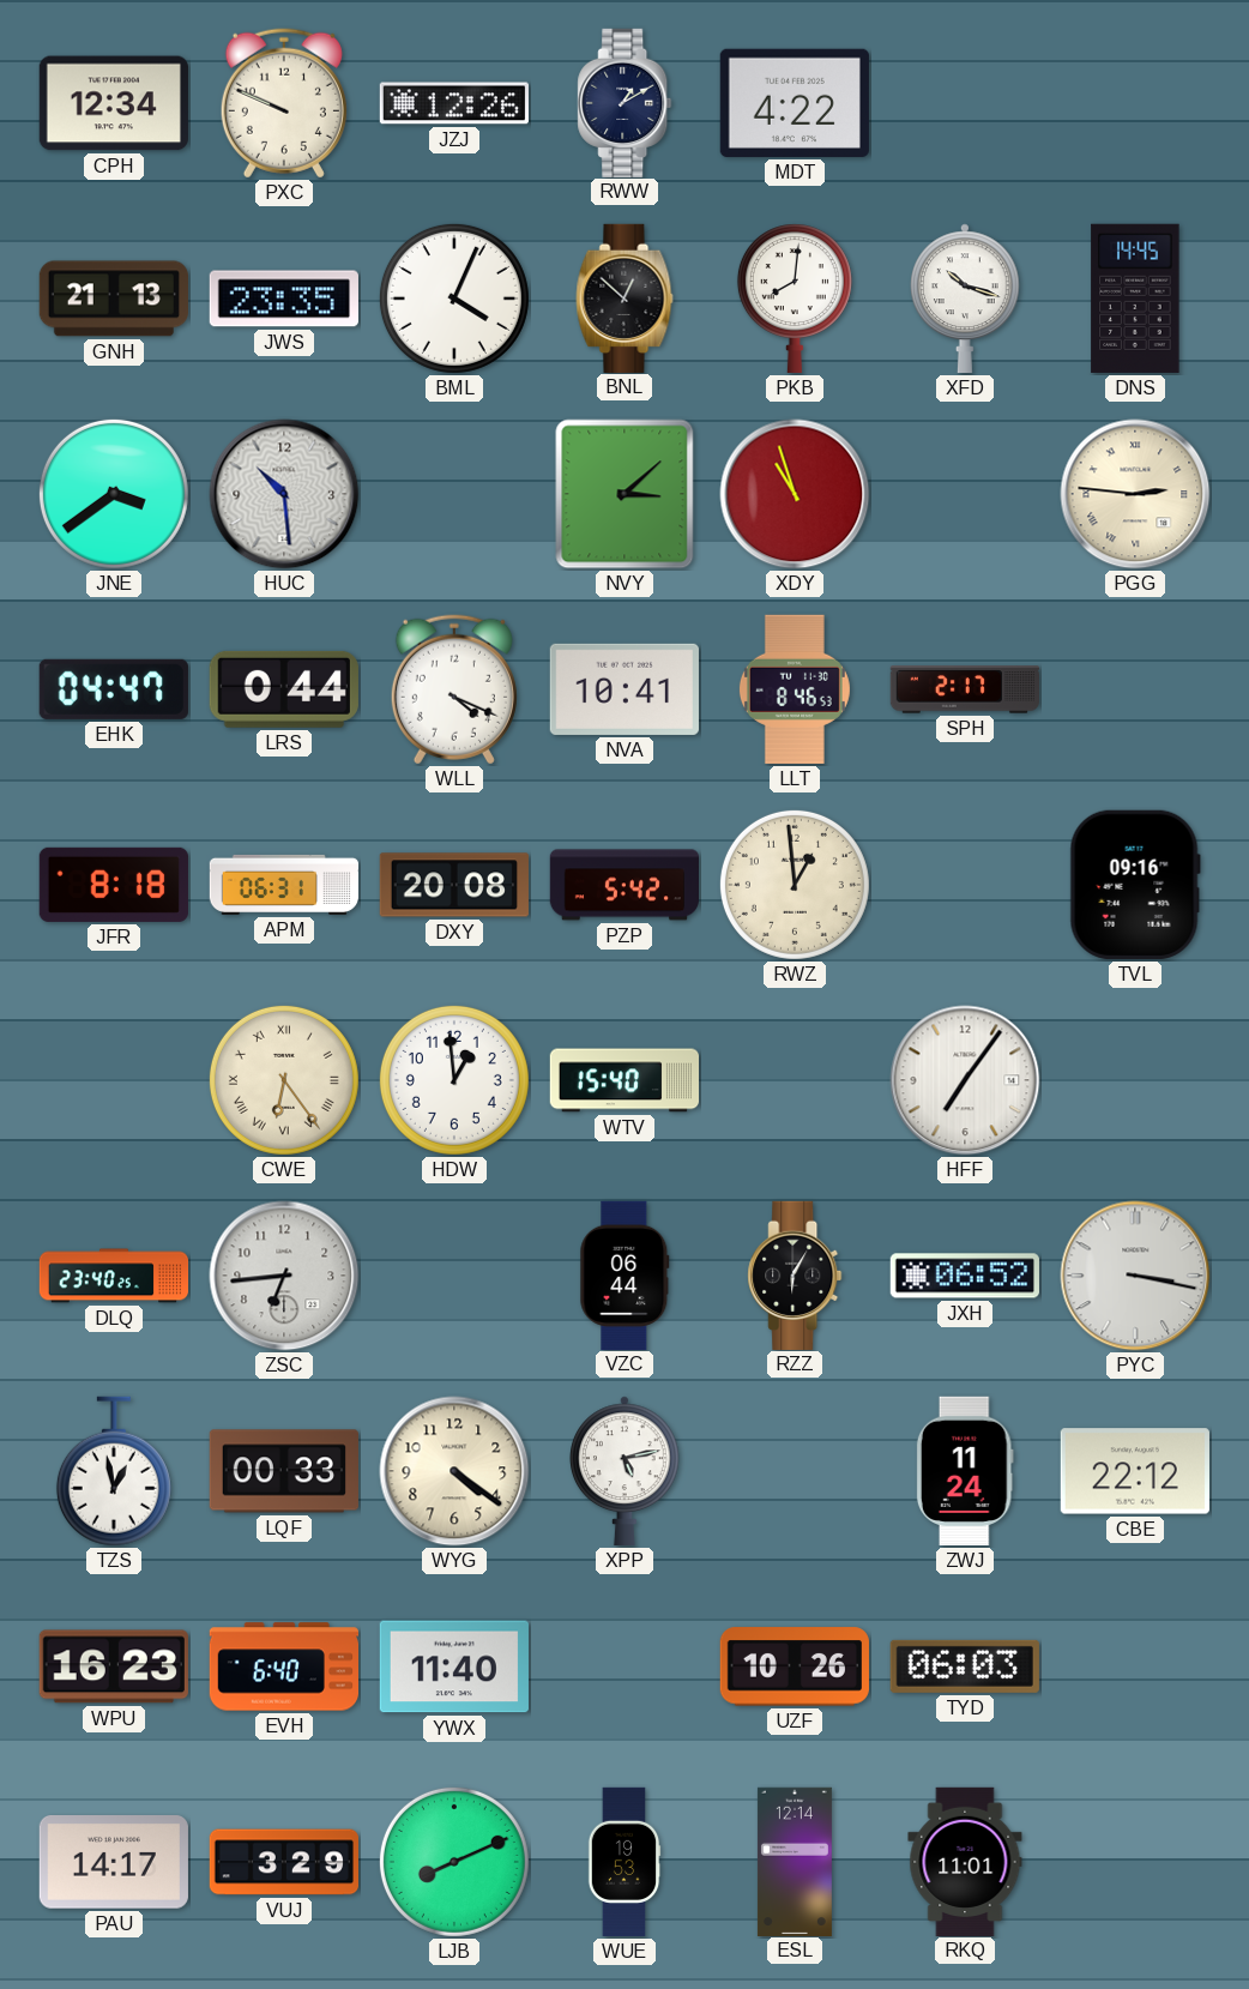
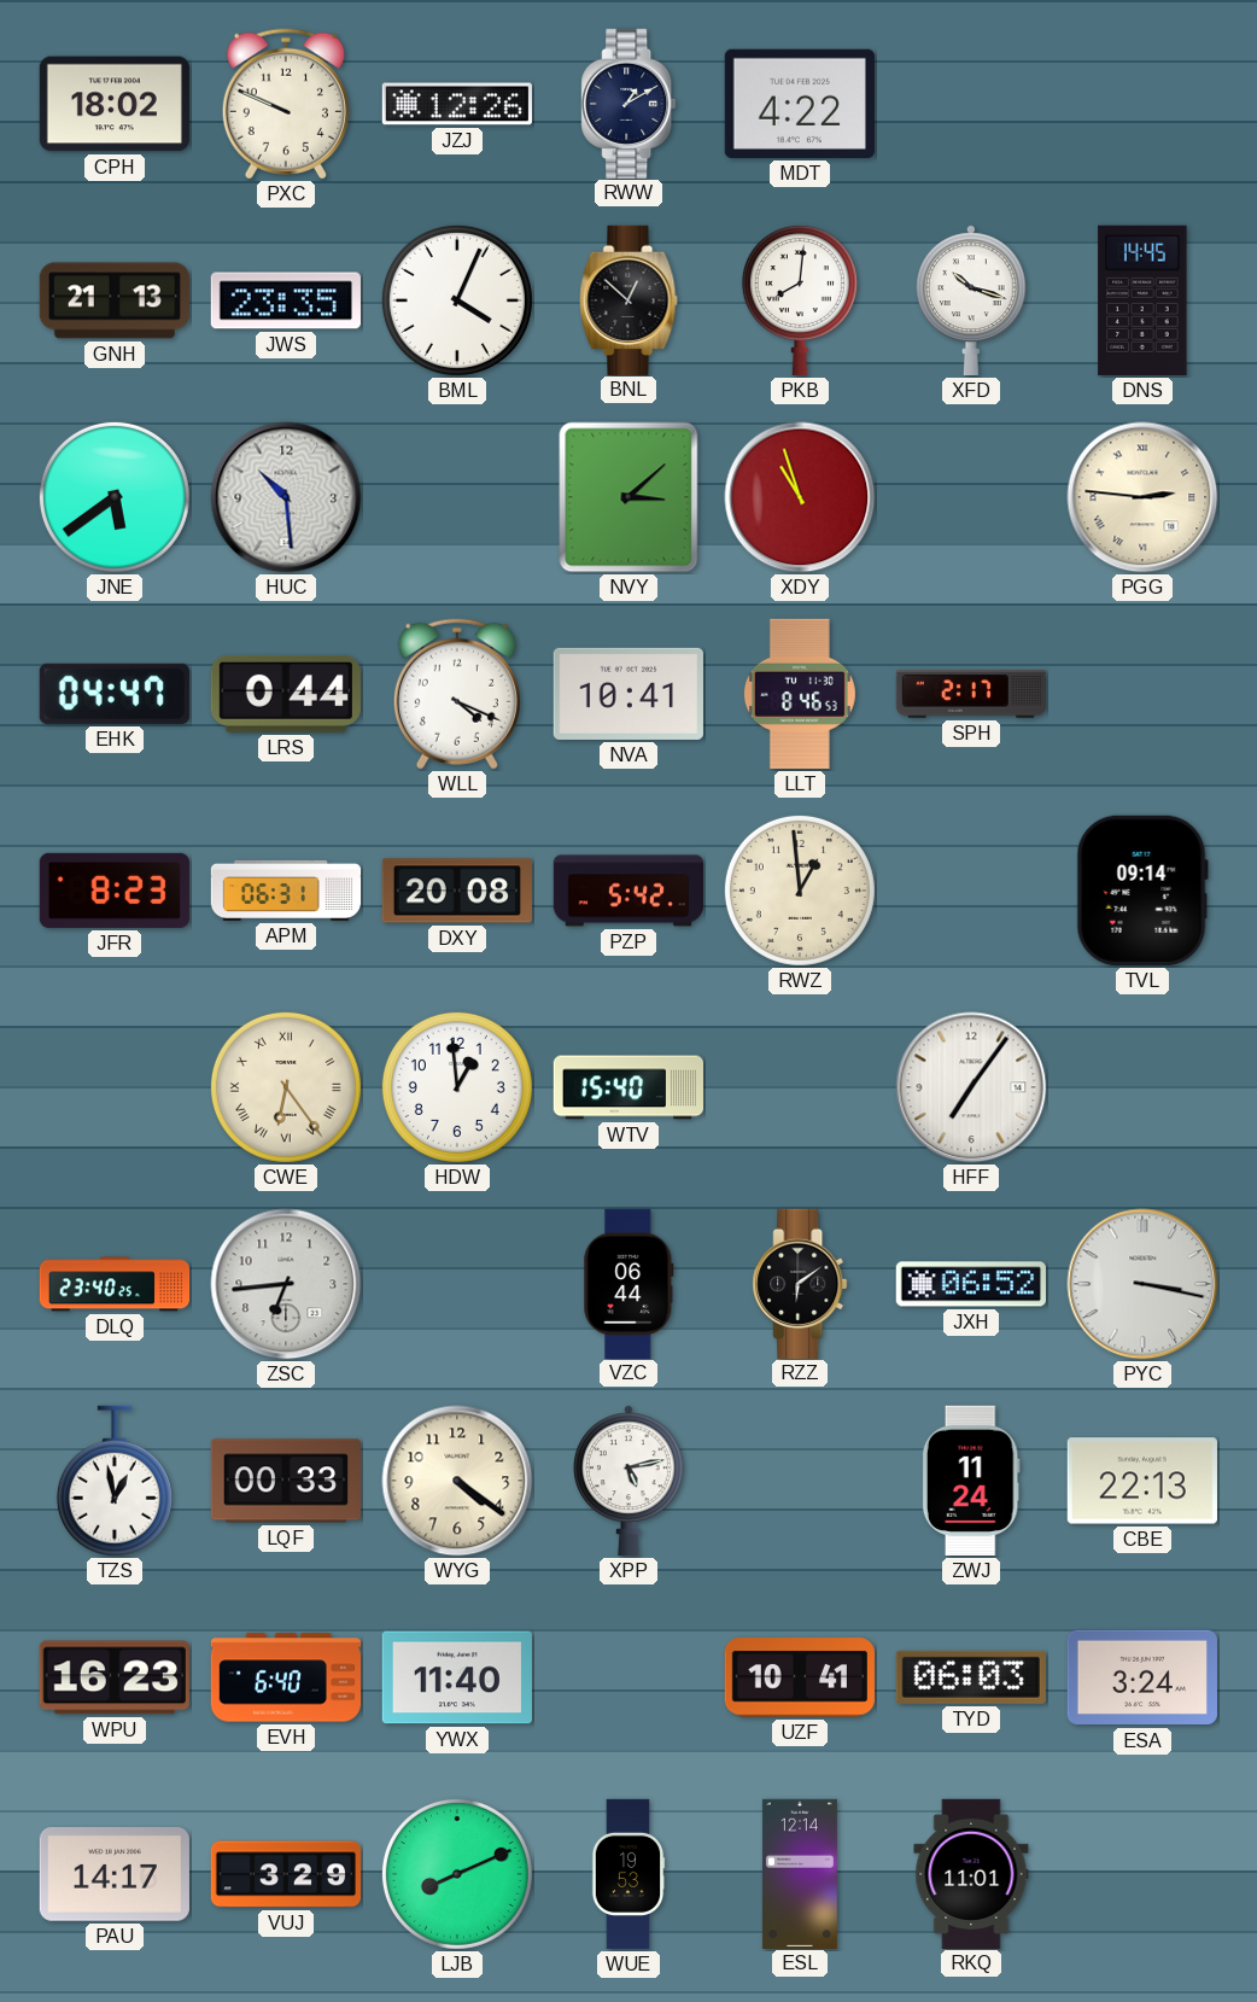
CPH: 12:34 -> 18:02 (115, 104)
JNE: 3:39 -> 5:39 (115, 497)
JFR: 8:18 -> 8:23 (115, 891)
TVL: 09:16 -> 09:14 (1142, 891)
RZZ: 6:05 -> 6:09 (800, 1283)
CBE: 22:12 -> 22:13 (1142, 1481)
UZF: 10:26 -> 10:41 (800, 1677)
ESA: none -> 3:24 (1142, 1677)
